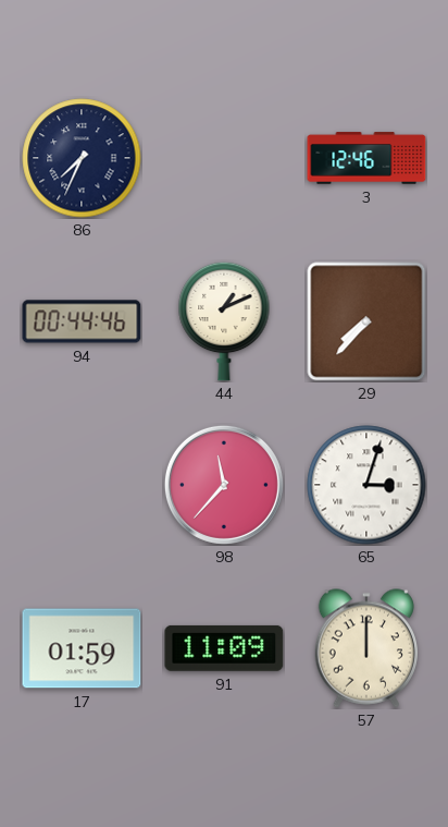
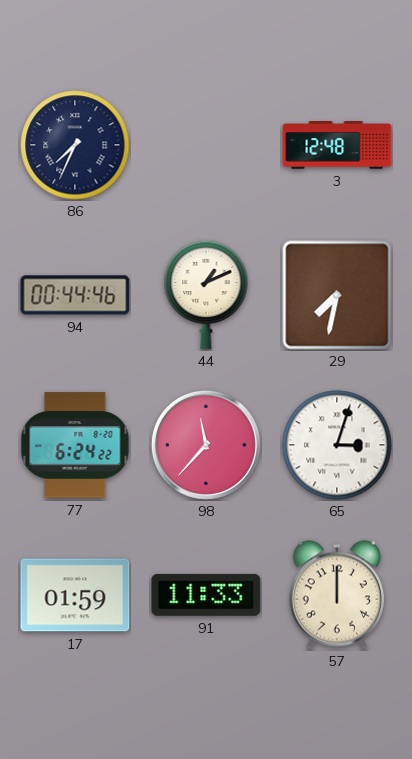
3: 12:46 -> 12:48 (337, 145)
29: 7:37 -> 7:32 (337, 295)
77: none -> 6:24 (75, 445)
91: 11:09 -> 11:33 (206, 595)
